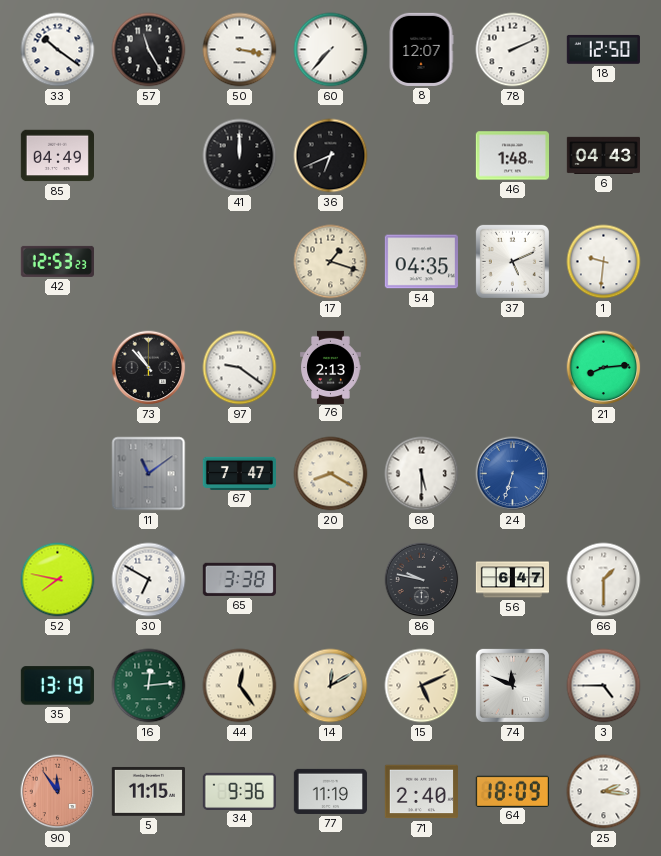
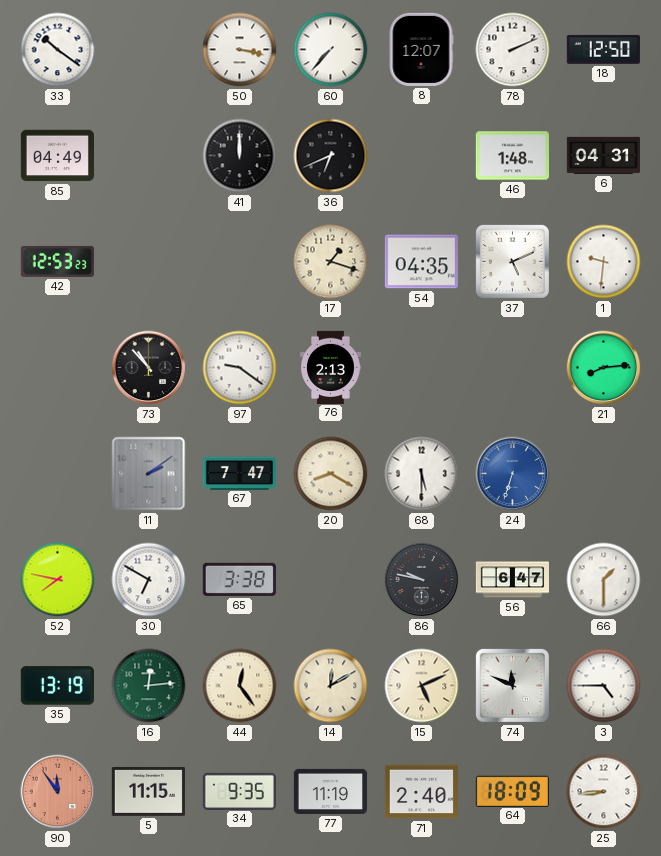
57: 11:25 -> none (149, 50)
6: 04:43 -> 04:31 (603, 155)
11: 11:09 -> 2:09 (149, 474)
34: 9:36 -> 9:35 (239, 791)
25: 2:16 -> 8:44 (604, 792)
